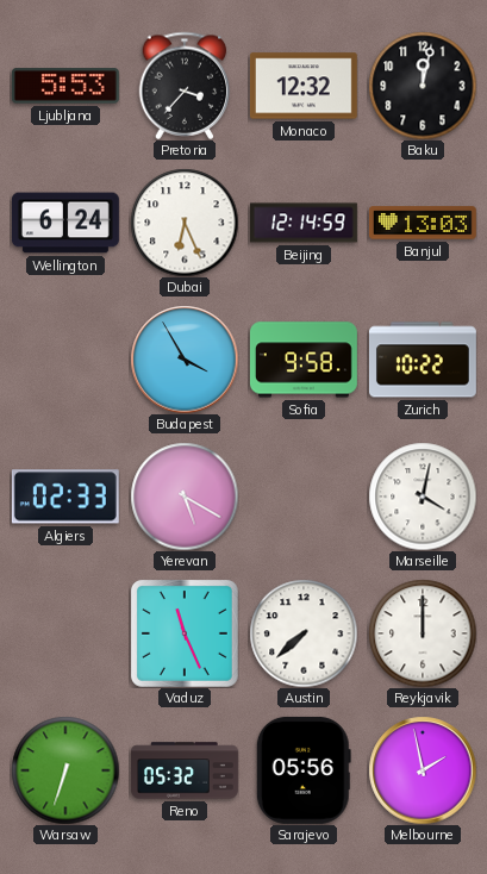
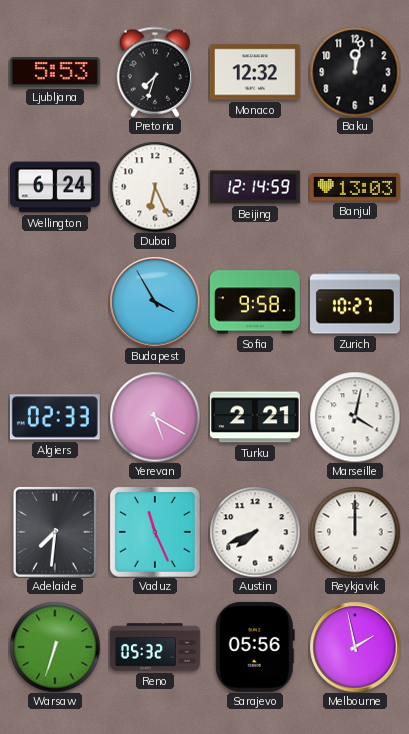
Pretoria: 3:37 -> 7:33 (155, 72)
Zurich: 10:22 -> 10:27 (355, 302)
Turku: none -> 2:21 (255, 417)
Adelaide: none -> 7:31 (55, 532)
Austin: 7:38 -> 7:41 (255, 532)
